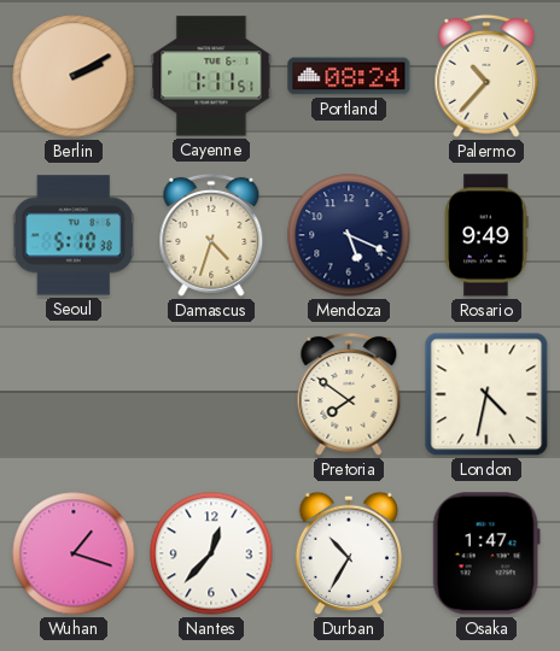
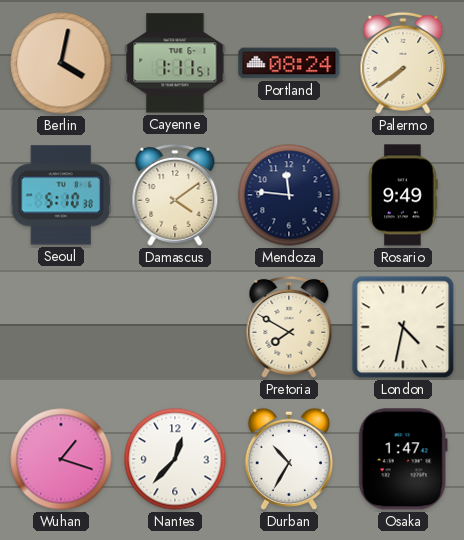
Berlin: 2:10 -> 4:02 (61, 63)
Palermo: 10:37 -> 7:39 (403, 63)
Damascus: 4:33 -> 4:09 (175, 195)
Mendoza: 5:19 -> 11:46 (289, 195)
Pretoria: 7:51 -> 7:50 (289, 327)
